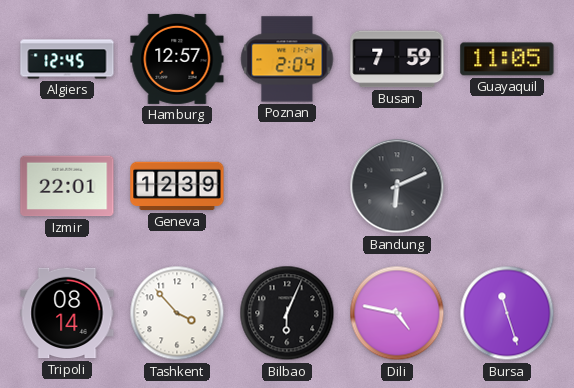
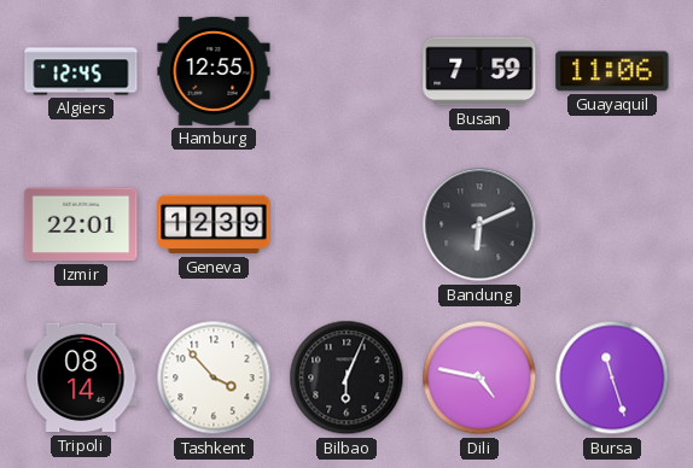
Hamburg: 12:57 -> 12:55 (214, 71)
Poznan: 2:04 -> none (287, 59)
Guayaquil: 11:05 -> 11:06 (612, 71)
